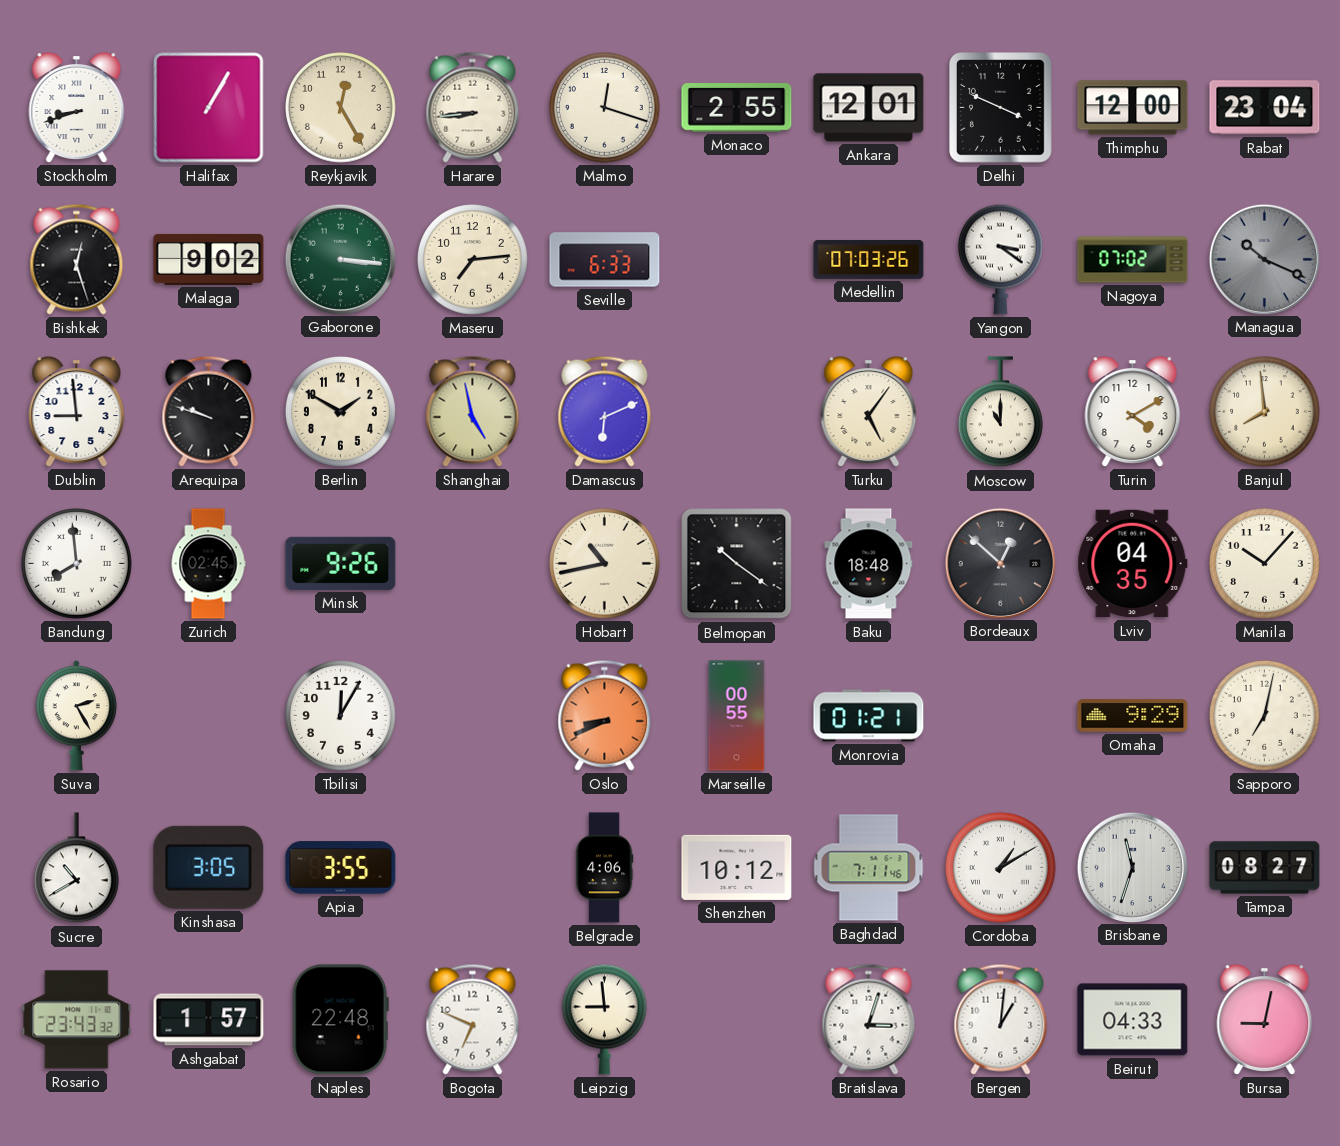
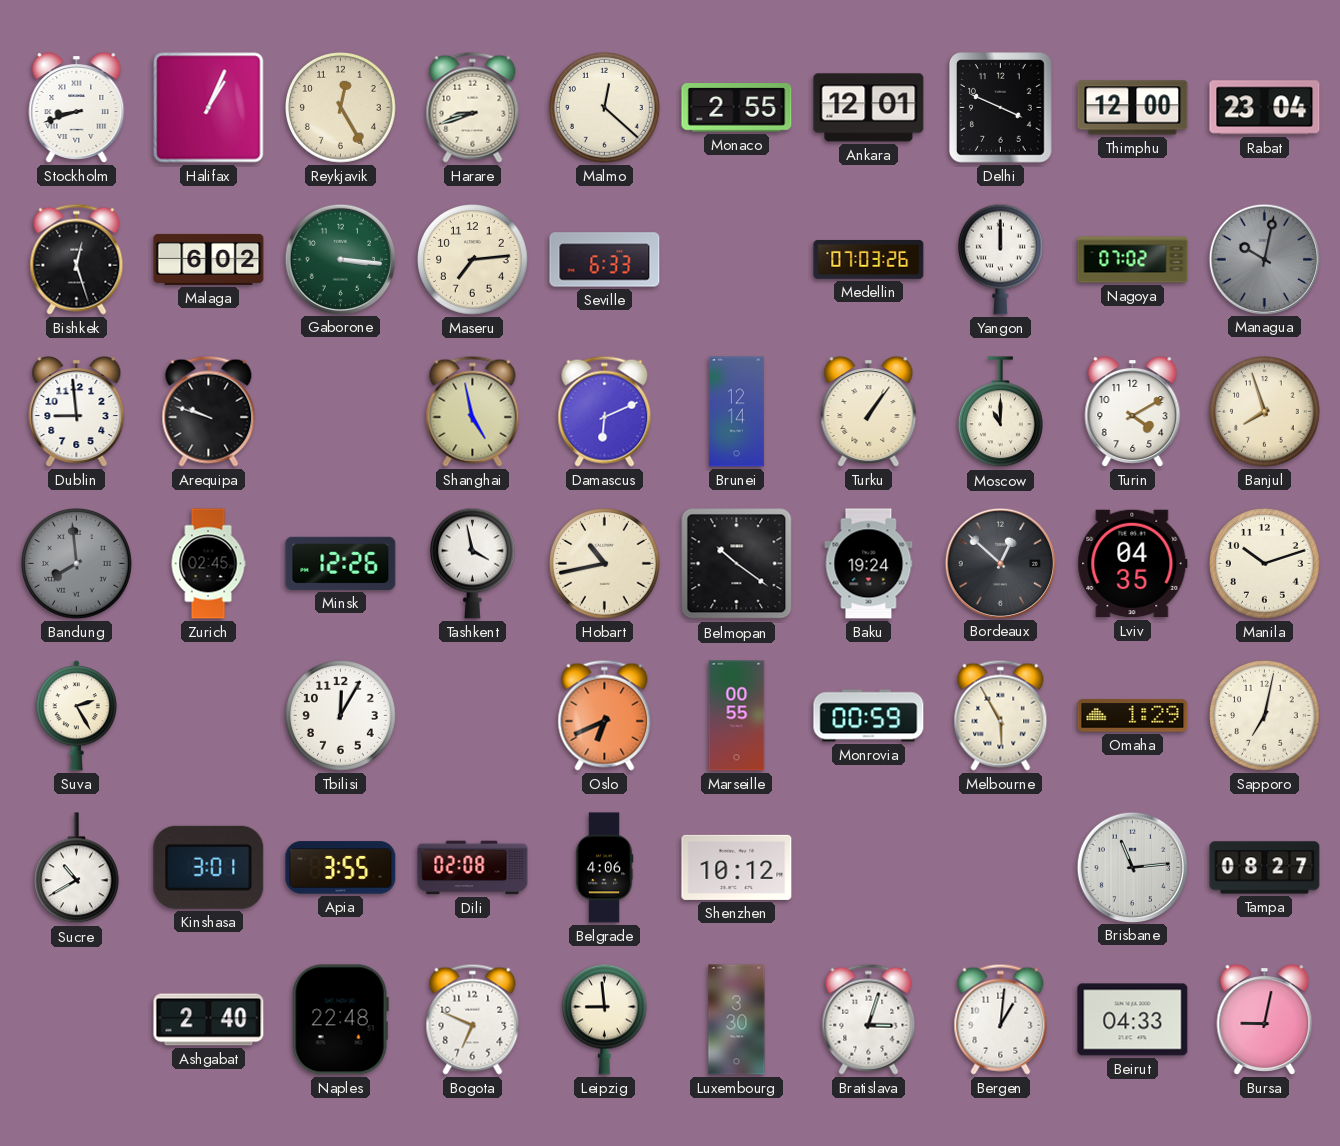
Halifax: 1:05 -> 1:04 (209, 108)
Harare: 8:44 -> 8:42 (473, 107)
Malmo: 12:18 -> 12:22 (605, 108)
Malaga: 9:02 -> 6:02 (209, 259)
Yangon: 3:21 -> 12:00 (1000, 259)
Managua: 10:19 -> 10:02 (1264, 259)
Berlin: 1:50 -> none (341, 412)
Brunei: none -> 12:14 (736, 412)
Turku: 5:06 -> 1:06 (869, 412)
Banjul: 7:59 -> 7:57 (1265, 412)
Bandung dial: white -> grey (77, 564)
Minsk: 9:26 -> 12:26 (341, 563)
Tashkent: none -> 3:58 (472, 563)
Baku: 18:48 -> 19:24 (869, 564)
Manila: 10:07 -> 10:12 (1265, 564)
Oslo: 8:41 -> 6:41 (605, 715)
Monrovia: 01:21 -> 00:59 (869, 716)
Melbourne: none -> 5:55 (1001, 715)
Omaha: 9:29 -> 1:29 (1133, 716)
Kinshasa: 3:05 -> 3:01 (209, 867)
Dili: none -> 02:08 (473, 868)
Baghdad: 7:11 -> none (869, 868)
Cordoba: 1:10 -> none (1001, 868)
Brisbane: 11:33 -> 11:14 (1132, 867)
Rosario: 23:43 -> none (77, 1020)
Ashgabat: 1:57 -> 2:40 (209, 1020)
Luxembourg: none -> 3:30 (737, 1020)
